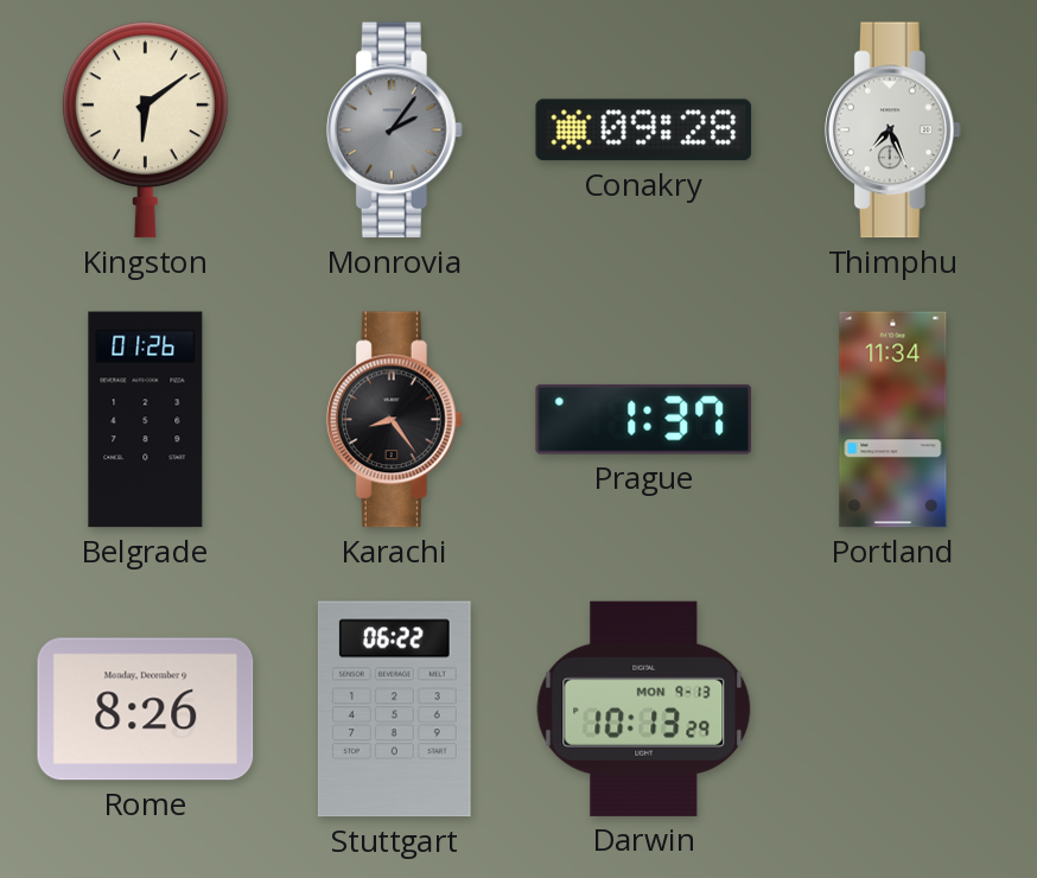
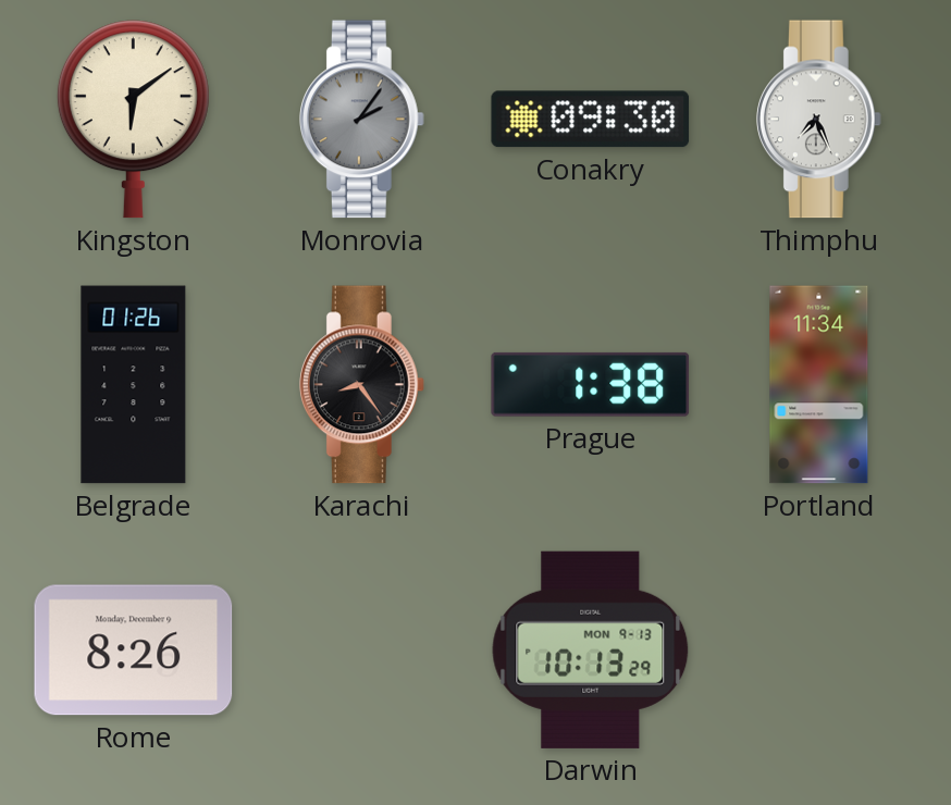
Conakry: 09:28 -> 09:30 (591, 120)
Prague: 1:37 -> 1:38 (591, 384)
Stuttgart: 06:22 -> none (394, 710)
